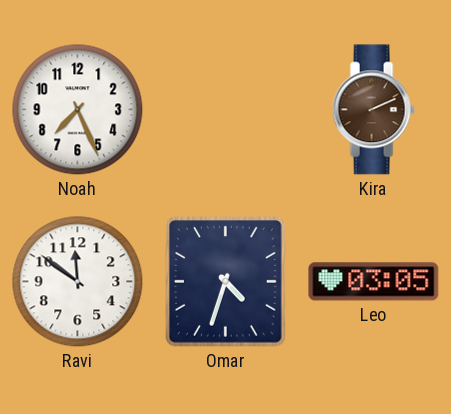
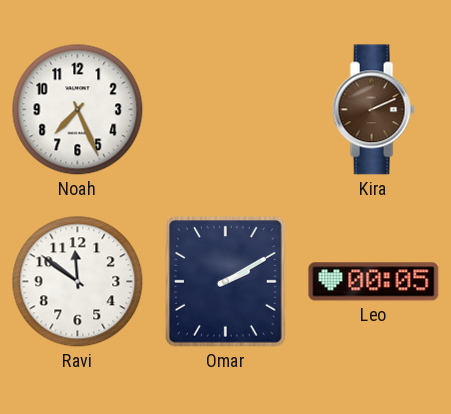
Omar: 4:33 -> 2:10 (226, 282)
Leo: 03:05 -> 00:05 (374, 282)
